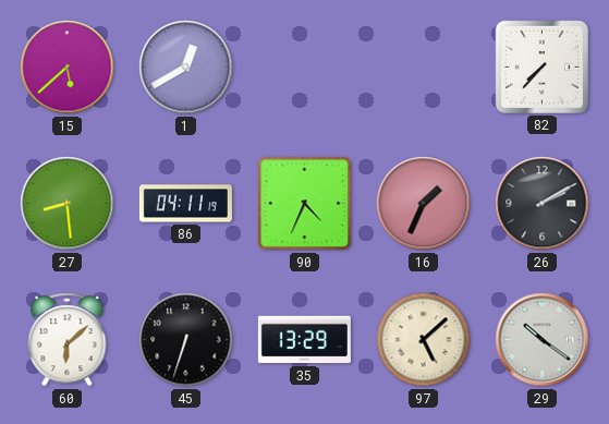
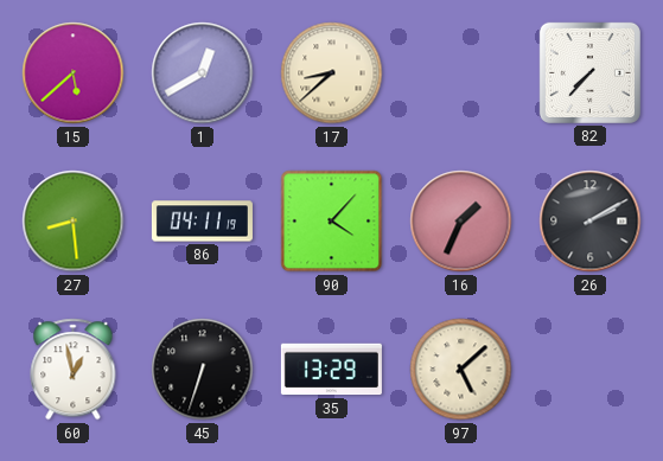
17: none -> 8:38 (332, 73)
90: 4:34 -> 4:07 (332, 222)
60: 6:08 -> 12:58 (74, 370)
29: 10:21 -> none (543, 340)
